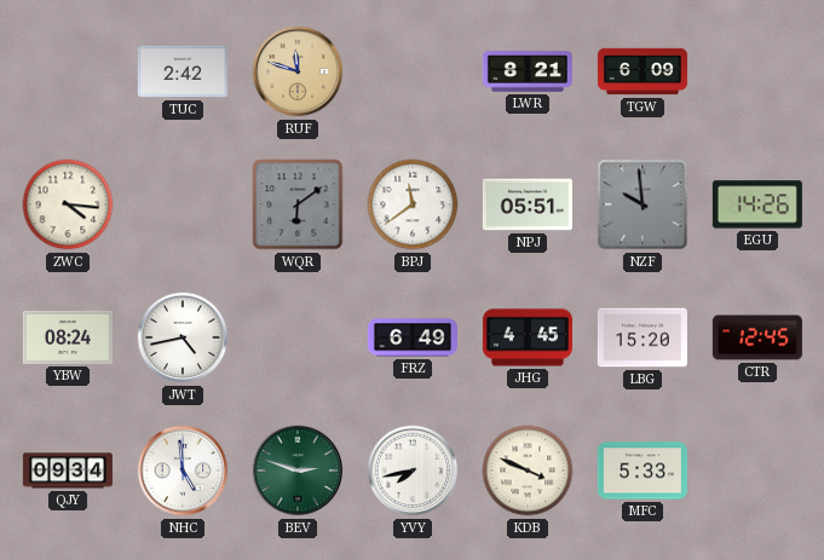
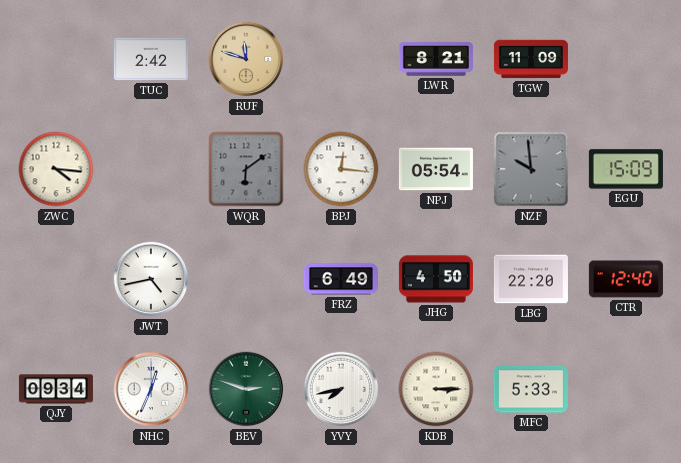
TGW: 6:09 -> 11:09 (531, 59)
BPJ: 11:39 -> 12:16 (341, 169)
NPJ: 05:51 -> 05:54 (436, 169)
EGU: 14:26 -> 15:09 (626, 169)
YBW: 08:24 -> none (68, 337)
JHG: 4:45 -> 4:50 (436, 279)
LBG: 15:20 -> 22:20 (531, 279)
CTR: 12:45 -> 12:40 (626, 279)
NHC: 4:59 -> 12:34 (151, 389)
KDB: 3:49 -> 3:15 (436, 389)
